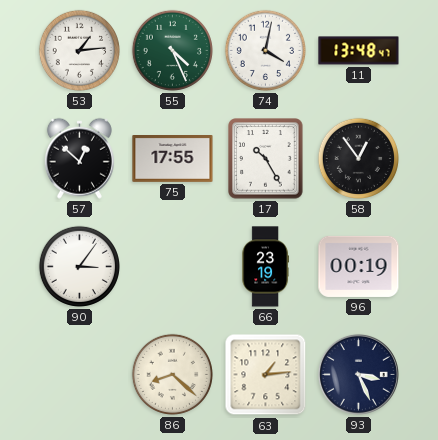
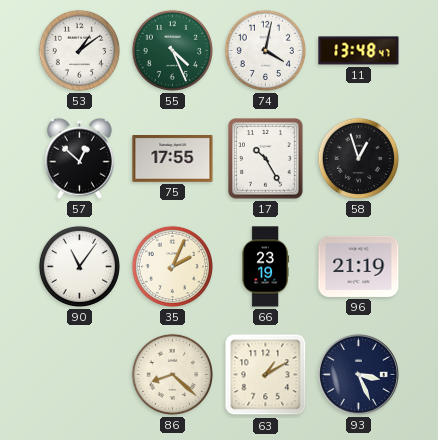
53: 1:14 -> 1:09 (79, 50)
58: 12:54 -> 12:57 (358, 158)
90: 3:06 -> 11:06 (79, 266)
35: none -> 2:04 (172, 266)
96: 00:19 -> 21:19 (359, 266)
63: 1:14 -> 1:10 (266, 375)
